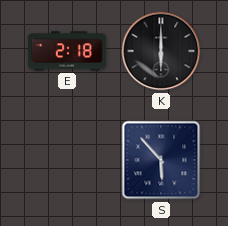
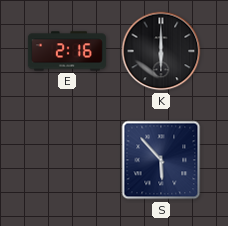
E: 2:18 -> 2:16 (67, 51)
